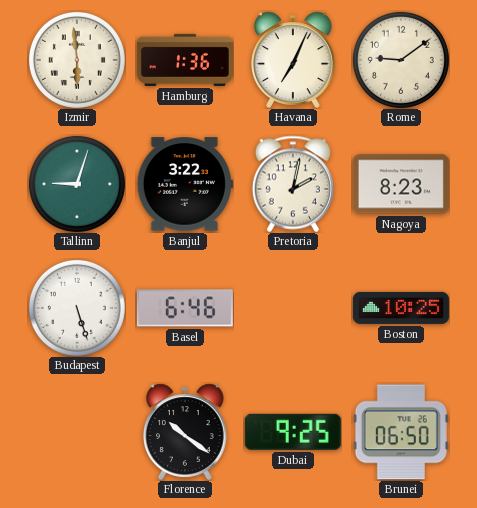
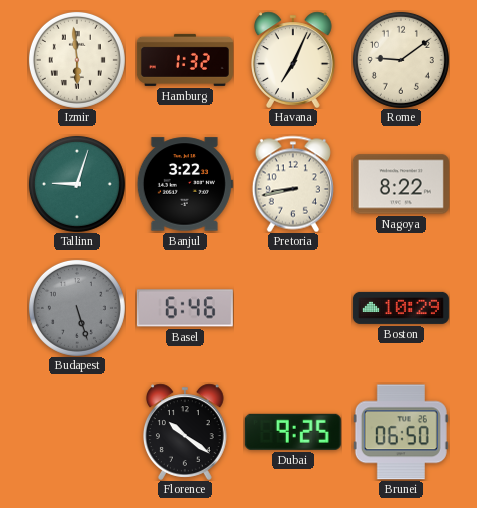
Hamburg: 1:36 -> 1:32 (185, 60)
Pretoria: 2:02 -> 8:43 (293, 184)
Nagoya: 8:23 -> 8:22 (401, 184)
Budapest dial: white -> grey (77, 308)
Boston: 10:25 -> 10:29 (401, 308)
